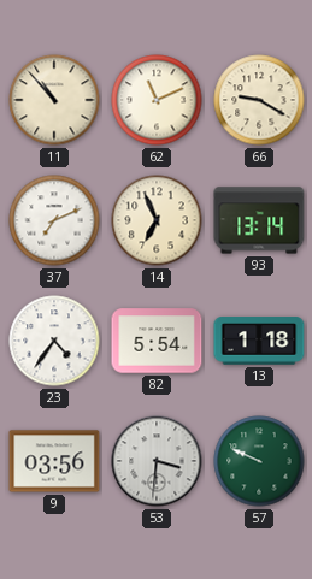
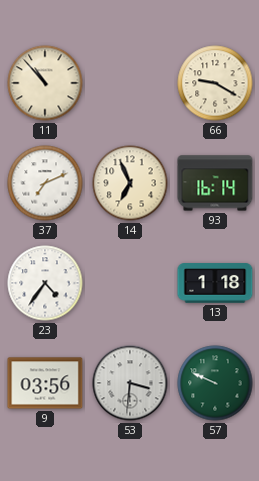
62: 11:11 -> none (157, 100)
93: 13:14 -> 16:14 (215, 183)
82: 5:54 -> none (157, 341)
